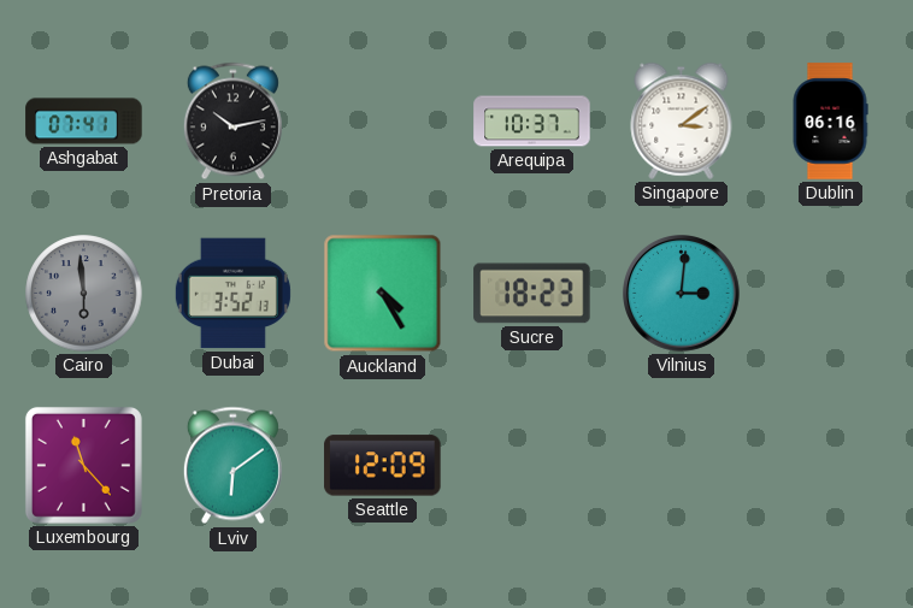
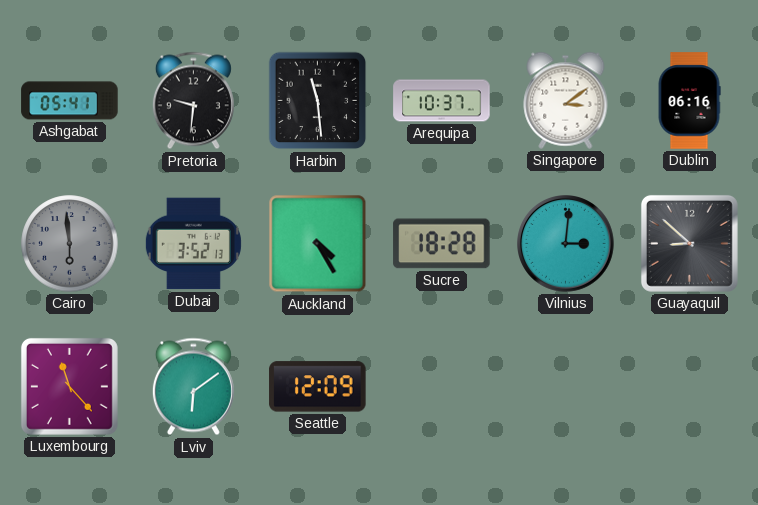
Ashgabat: 07:41 -> 05:41 (70, 101)
Pretoria: 10:13 -> 9:31 (193, 101)
Harbin: none -> 11:29 (318, 101)
Sucre: 18:23 -> 18:28 (442, 244)
Guayaquil: none -> 8:52 (689, 243)
